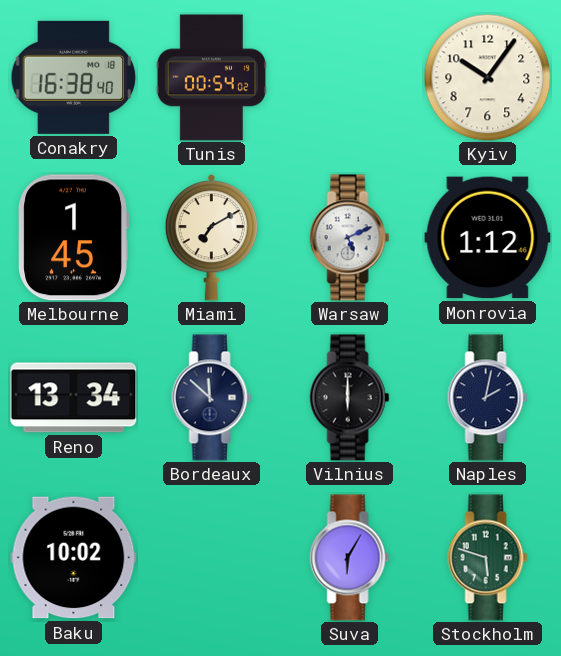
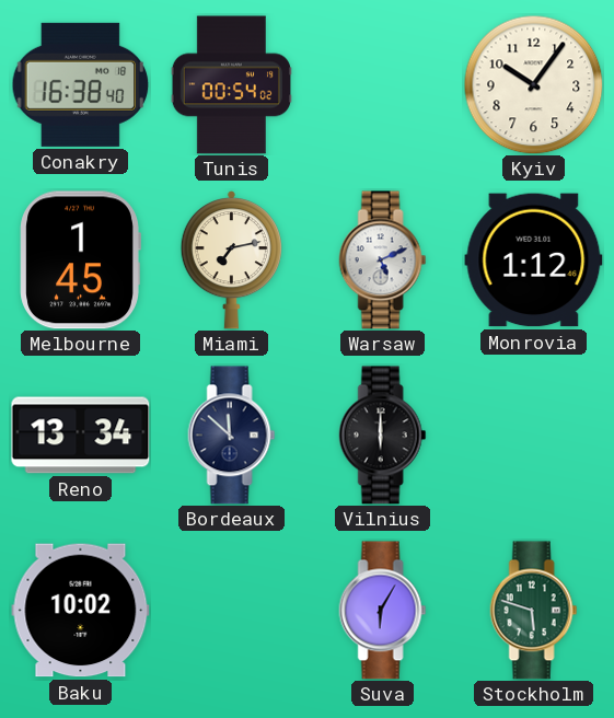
Miami: 7:10 -> 7:13 (231, 260)
Naples: 2:02 -> none (488, 398)
